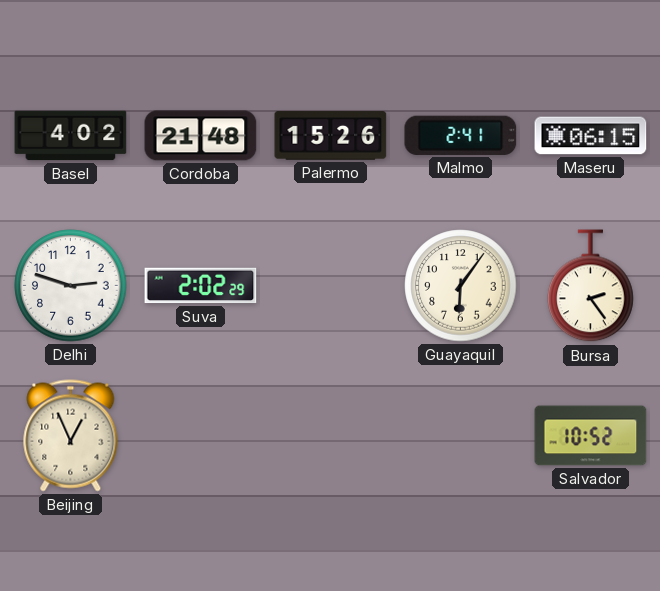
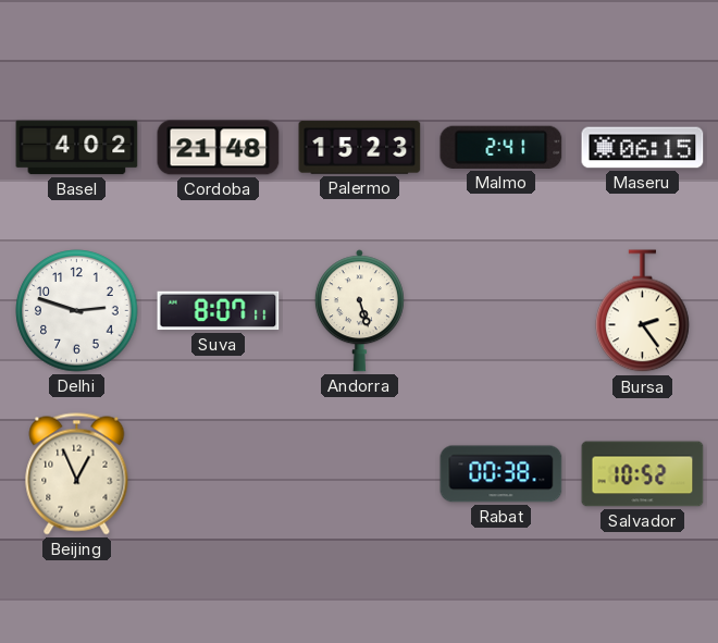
Palermo: 15:26 -> 15:23 (360, 148)
Suva: 2:02 -> 8:07 (219, 311)
Andorra: none -> 5:27 (359, 311)
Guayaquil: 6:06 -> none (461, 286)
Rabat: none -> 00:38 (502, 474)
